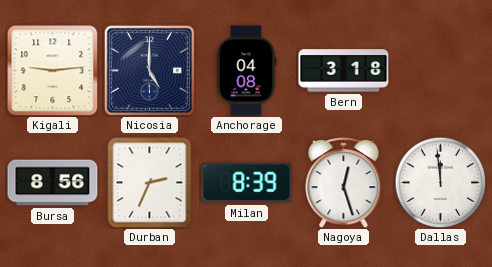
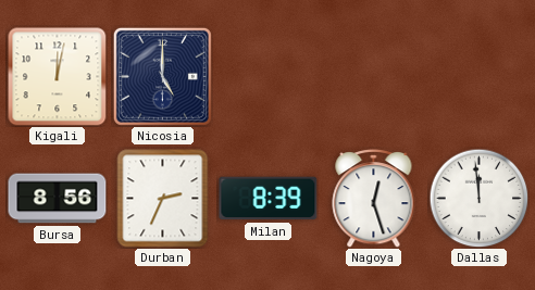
Kigali: 9:14 -> 12:02 (58, 77)
Anchorage: 04:08 -> none (246, 71)
Bern: 3:18 -> none (344, 71)
